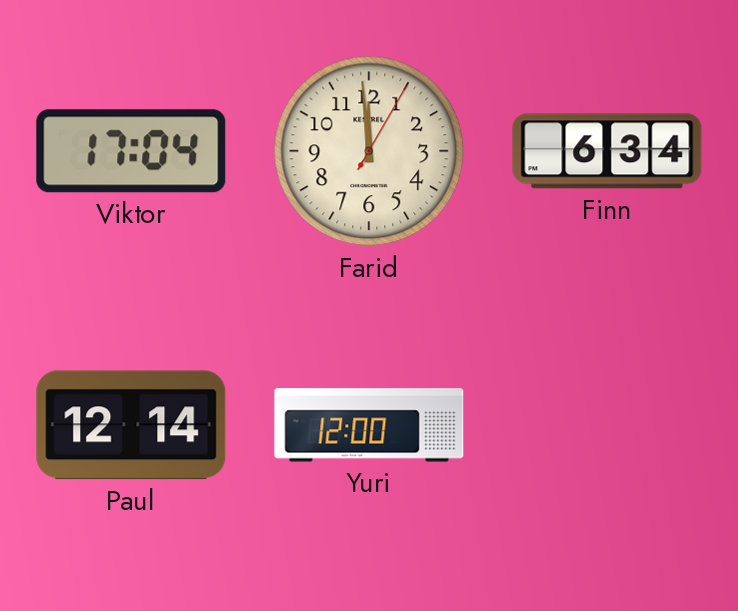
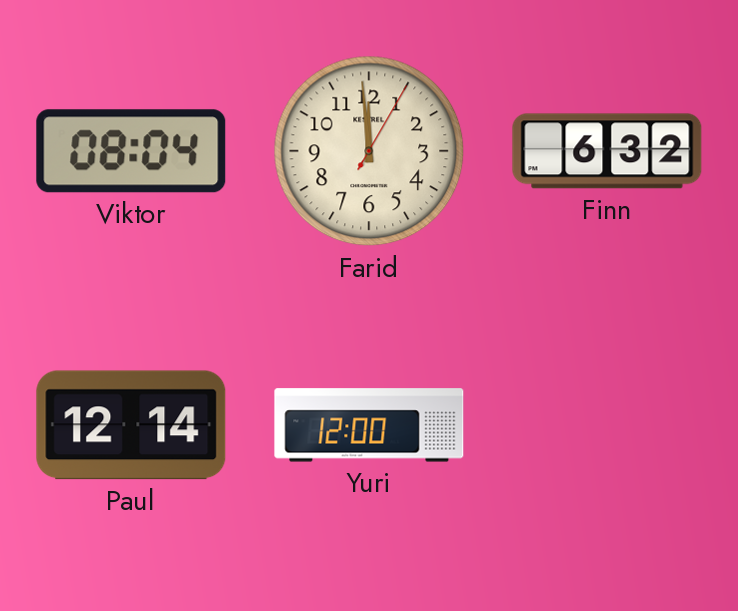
Viktor: 17:04 -> 08:04 (131, 151)
Finn: 6:34 -> 6:32 (607, 151)
